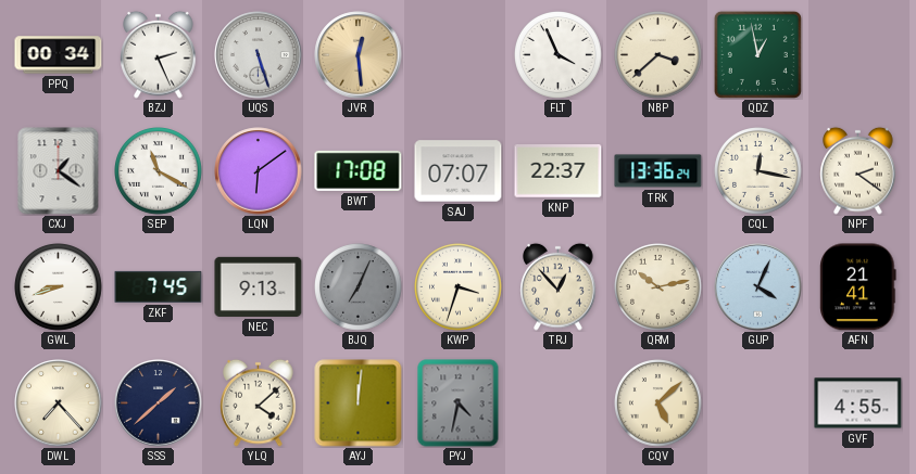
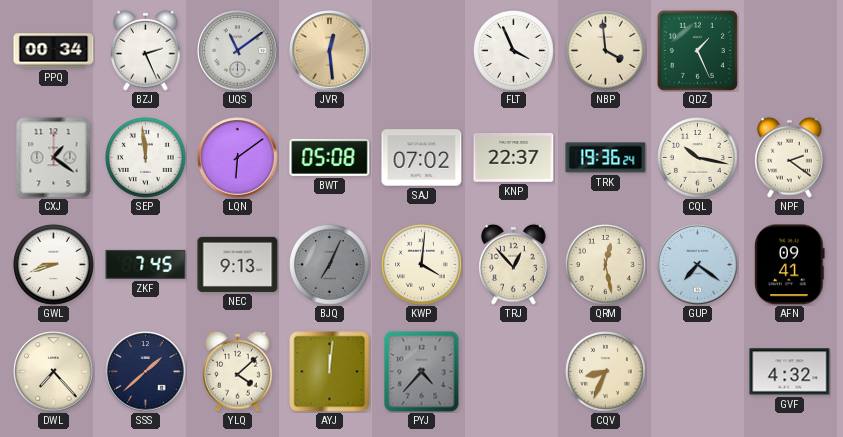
UQS: 5:27 -> 11:09 (238, 51)
NBP: 3:38 -> 3:59 (606, 51)
QDZ: 12:58 -> 1:26 (697, 50)
SEP: 11:20 -> 11:59 (146, 158)
BWT: 17:08 -> 05:08 (330, 157)
SAJ: 07:07 -> 07:02 (422, 158)
TRK: 13:36 -> 19:36 (606, 158)
CQL: 12:17 -> 10:17 (698, 158)
KWP: 3:33 -> 4:01 (422, 265)
QRM: 10:13 -> 12:28 (606, 265)
GUP: 4:04 -> 7:21 (698, 265)
AFN: 21:41 -> 09:41 (790, 265)
PYJ: 4:32 -> 4:37 (422, 372)
CQV: 5:08 -> 8:34 (606, 372)
GVF: 4:55 -> 4:32 (790, 372)
